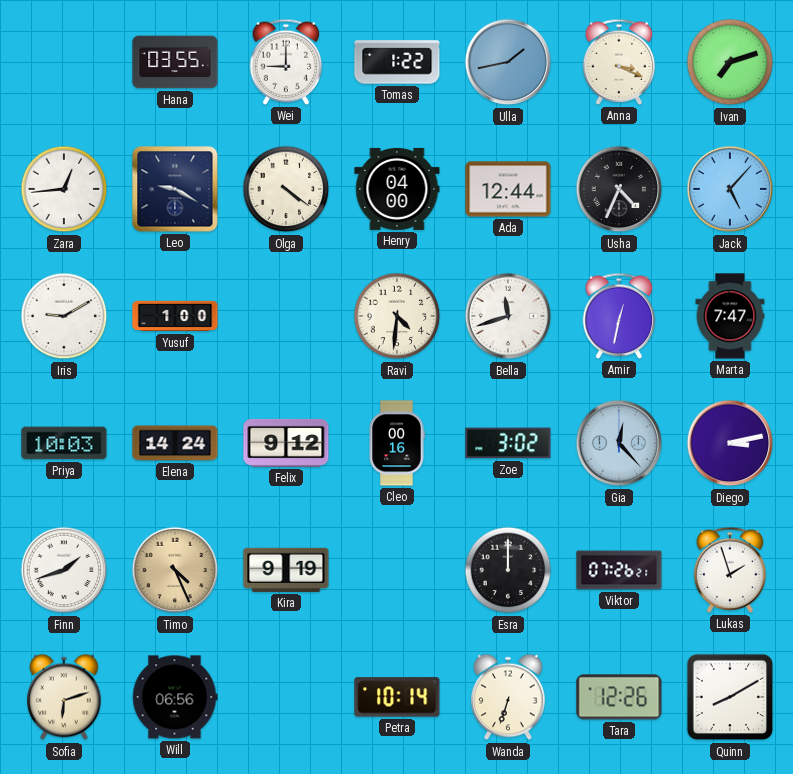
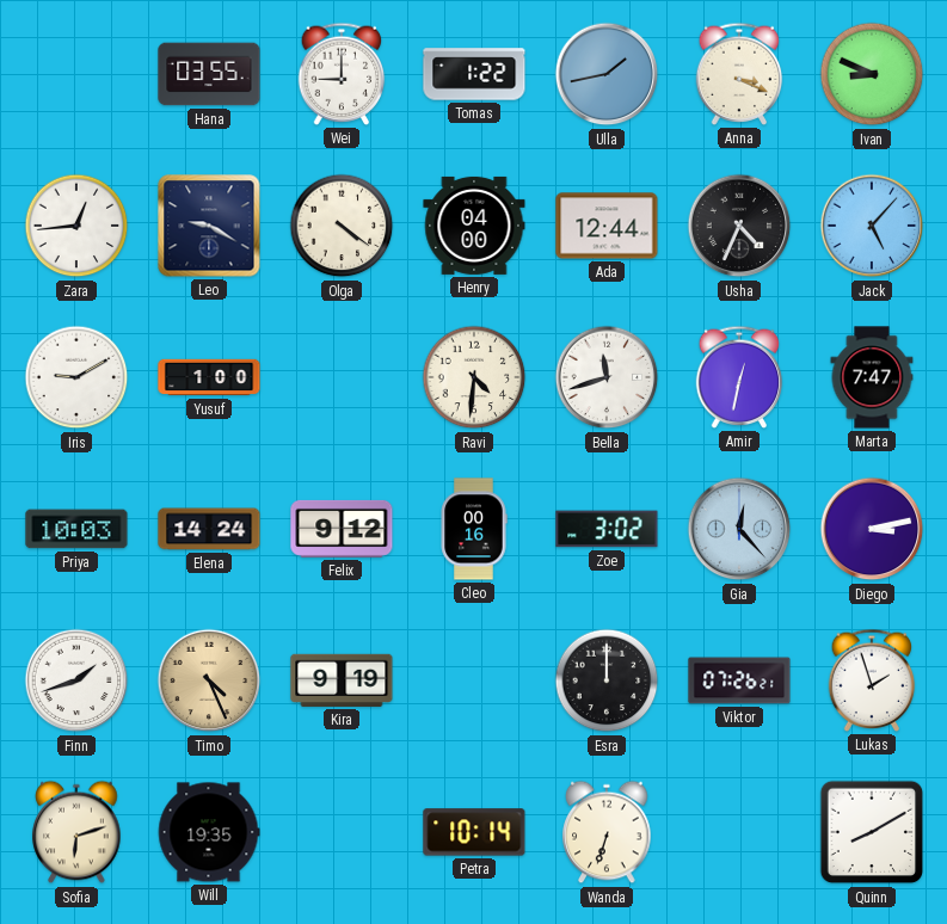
Ivan: 7:12 -> 8:49 (872, 74)
Will: 06:56 -> 19:35 (209, 832)
Tara: 12:26 -> none (619, 697)
